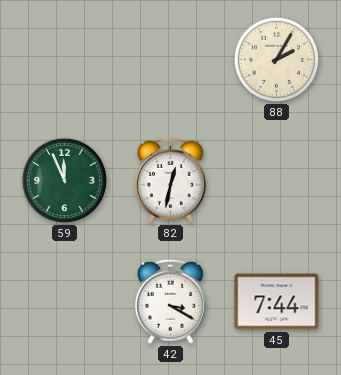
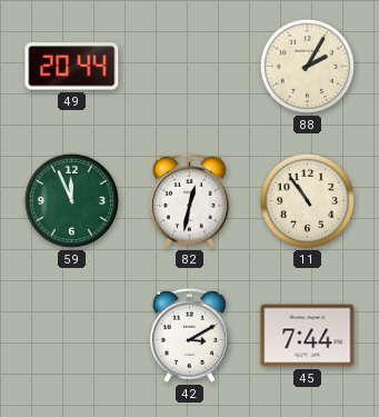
49: none -> 20:44 (72, 67)
11: none -> 10:54 (307, 200)
42: 3:20 -> 3:10 (189, 335)
